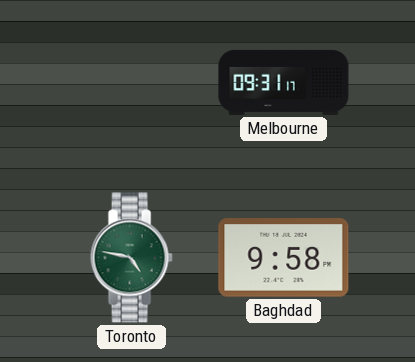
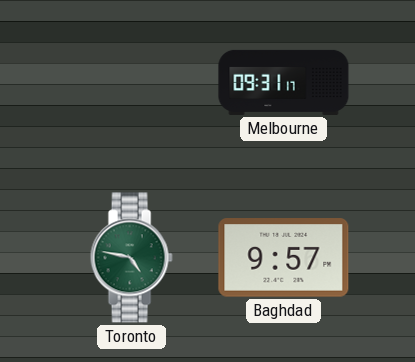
Baghdad: 9:58 -> 9:57 (284, 258)
